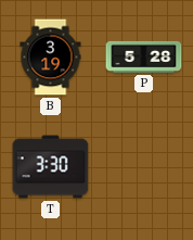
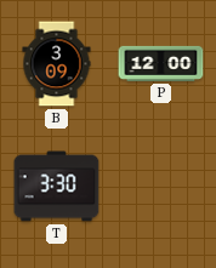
B: 3:19 -> 3:09 (57, 64)
P: 5:28 -> 12:00 (161, 63)
